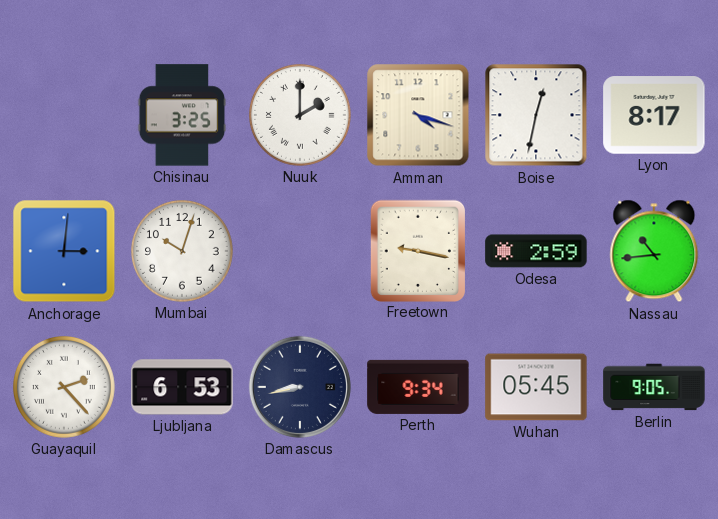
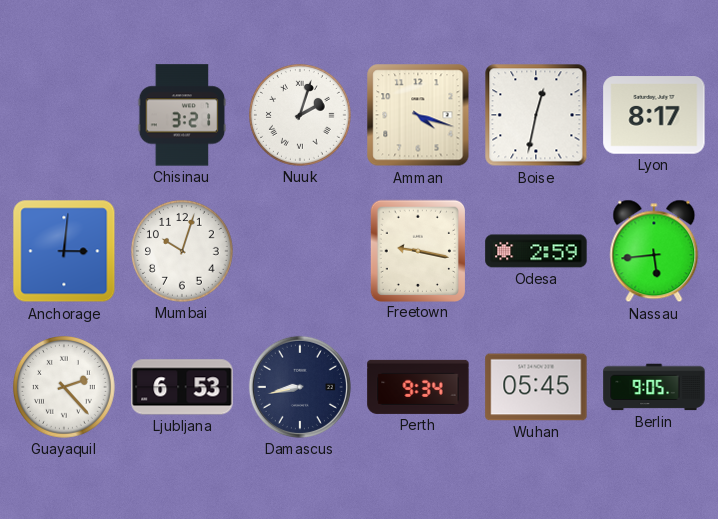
Chisinau: 3:25 -> 3:21 (182, 115)
Nuuk: 2:00 -> 2:03 (301, 116)
Nassau: 10:44 -> 5:44 (654, 251)
